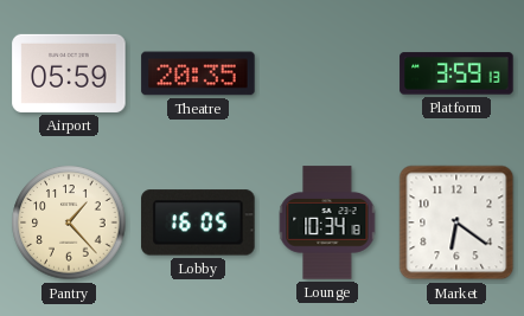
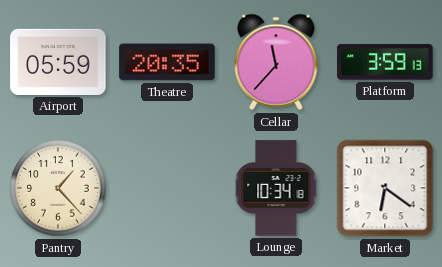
Cellar: none -> 11:37 (276, 62)
Lobby: 16:05 -> none (198, 223)
